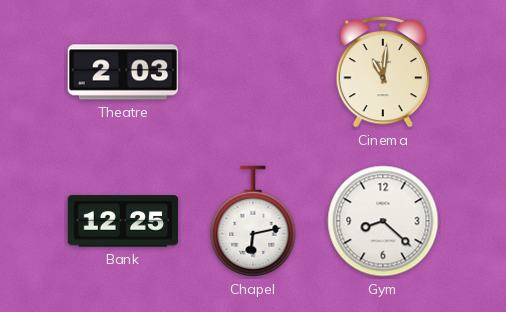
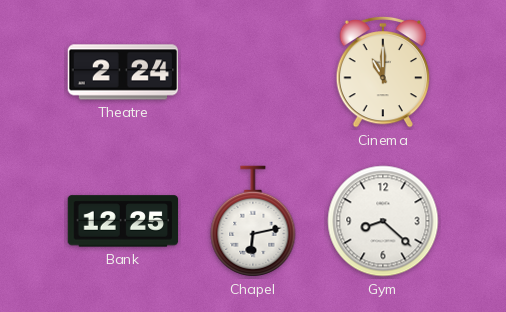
Theatre: 2:03 -> 2:24 (123, 72)
Cinema: 11:01 -> 11:00 (383, 72)
